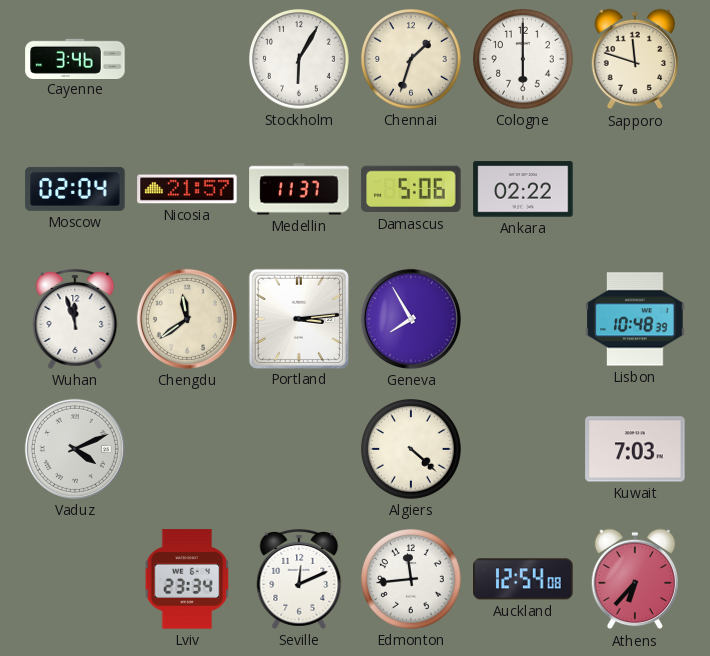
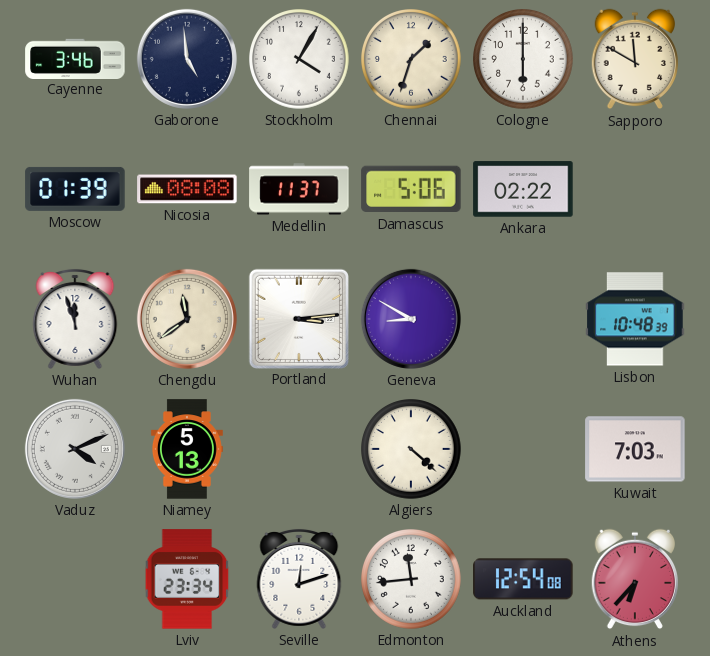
Gaborone: none -> 4:59 (187, 59)
Stockholm: 6:05 -> 4:05 (300, 60)
Sapporo: 11:48 -> 11:50 (634, 59)
Moscow: 02:04 -> 01:39 (75, 189)
Nicosia: 21:57 -> 08:08 (187, 189)
Geneva: 7:55 -> 8:50 (411, 319)
Niamey: none -> 5:13 (187, 449)
Seville: 12:11 -> 12:12 (299, 579)
